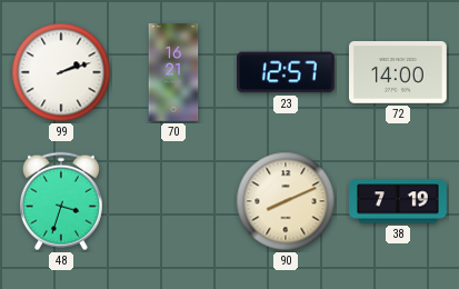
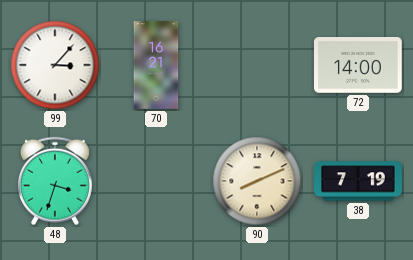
99: 2:12 -> 3:07 (55, 65)
23: 12:57 -> none (286, 72)
